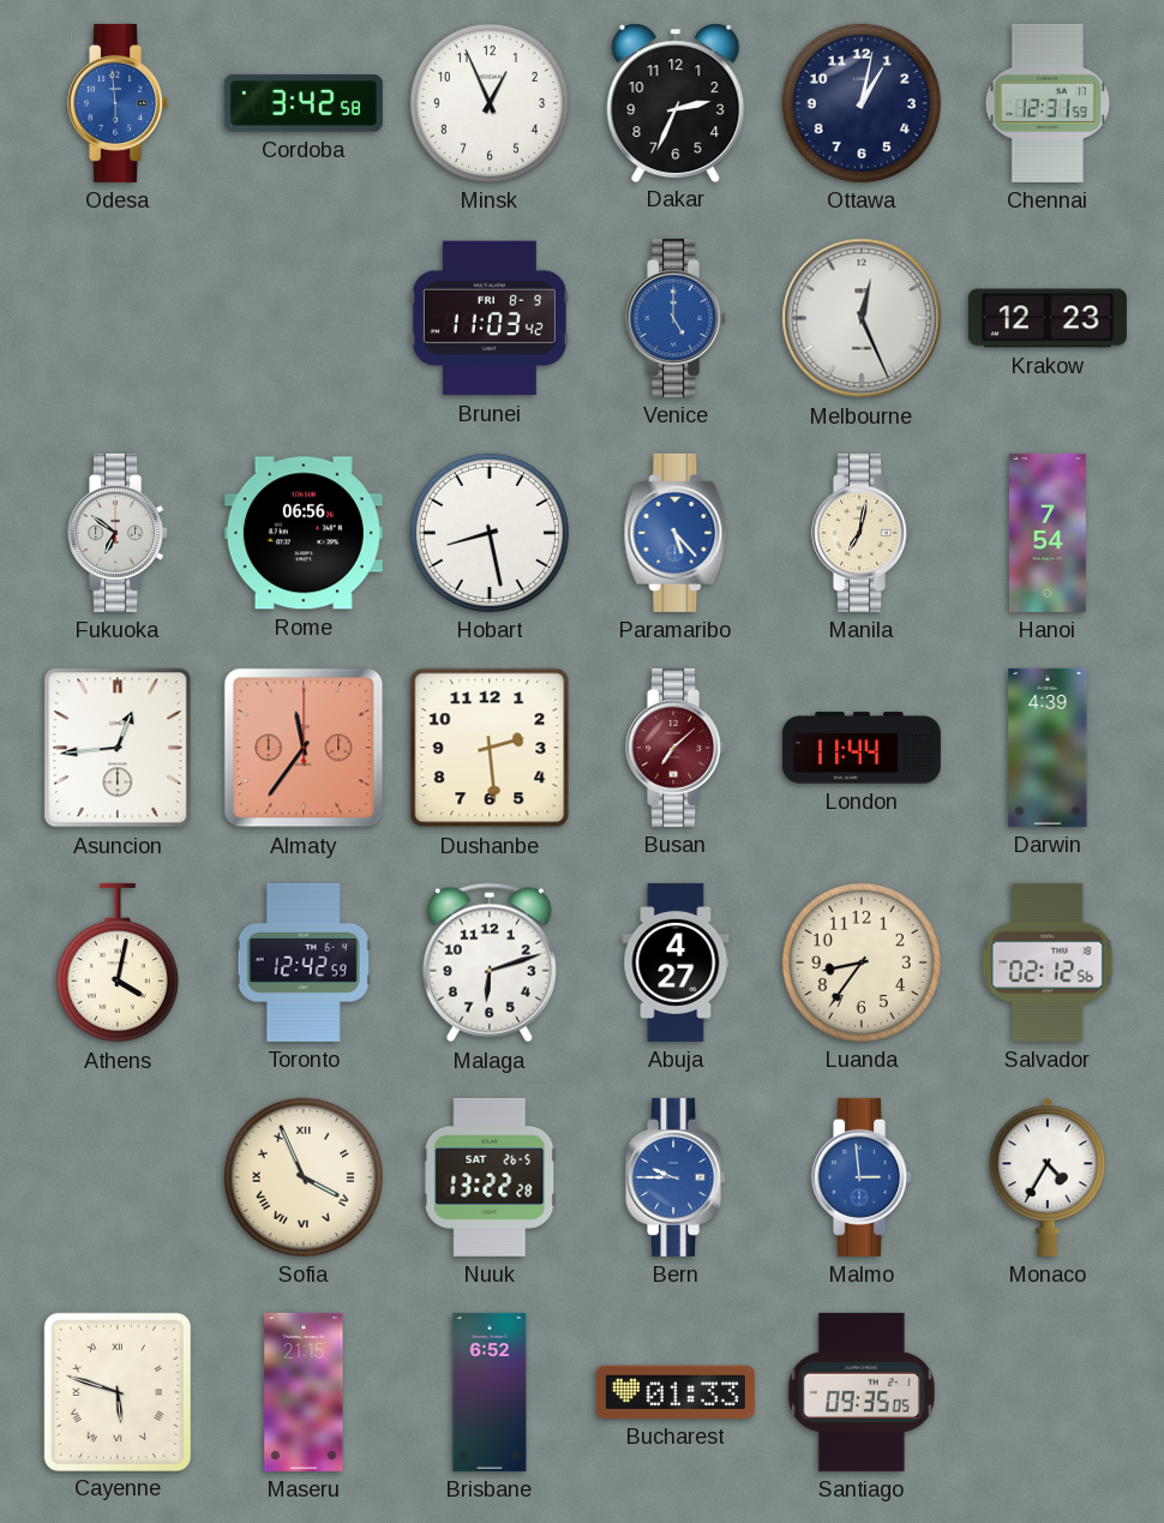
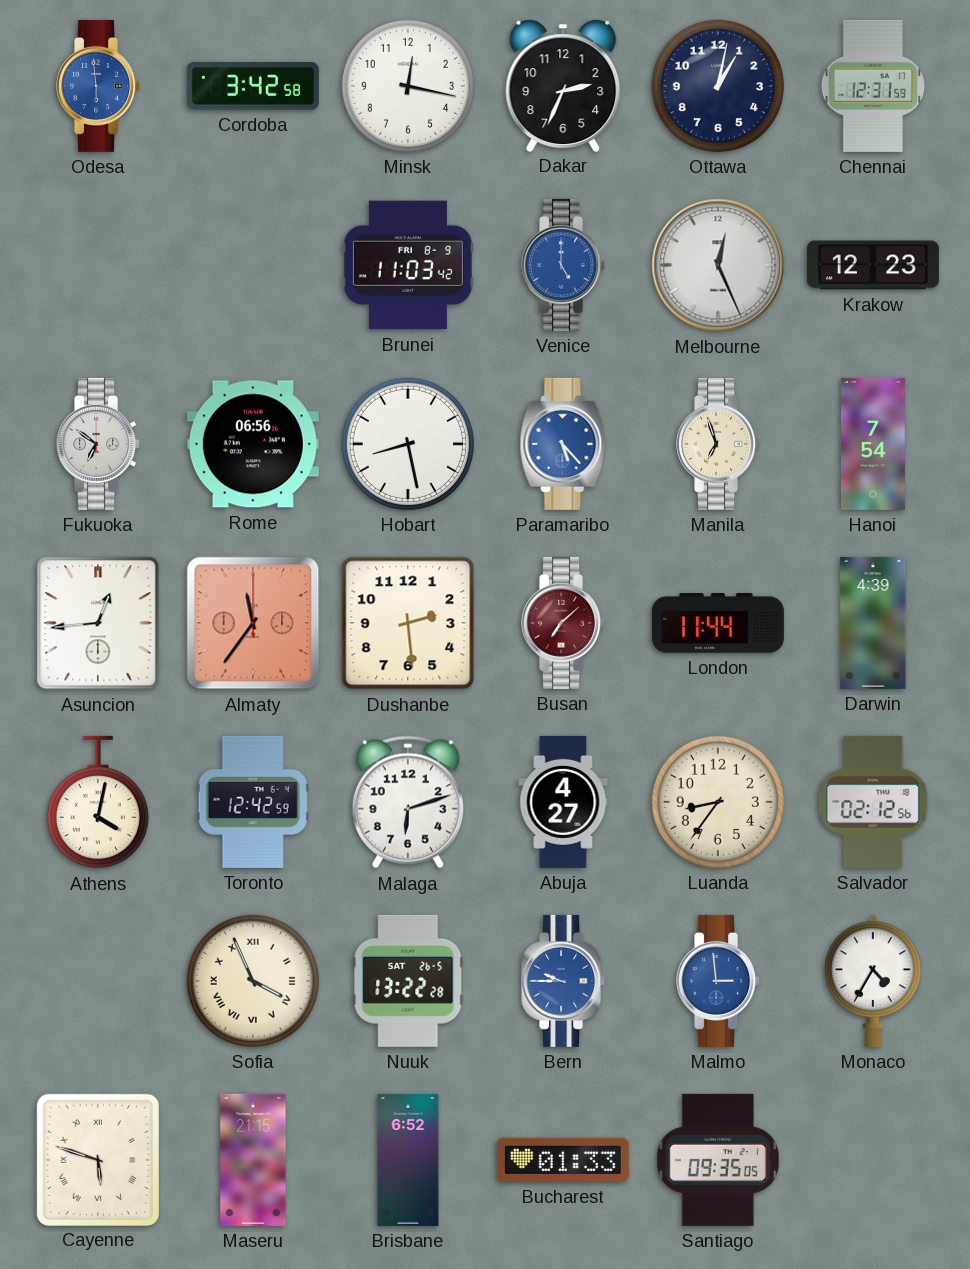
Minsk: 12:56 -> 12:17 (408, 86)
Manila: 7:02 -> 6:57 (719, 444)
